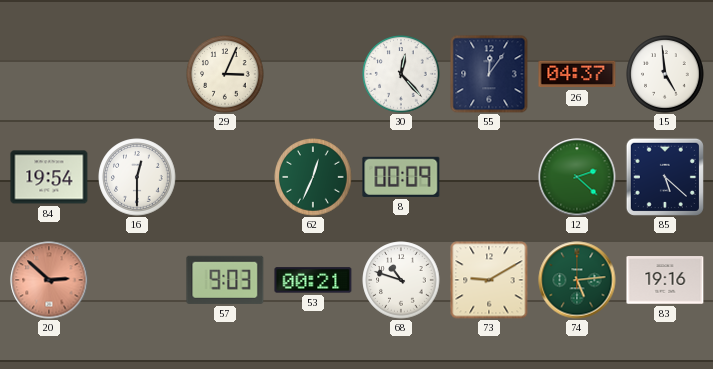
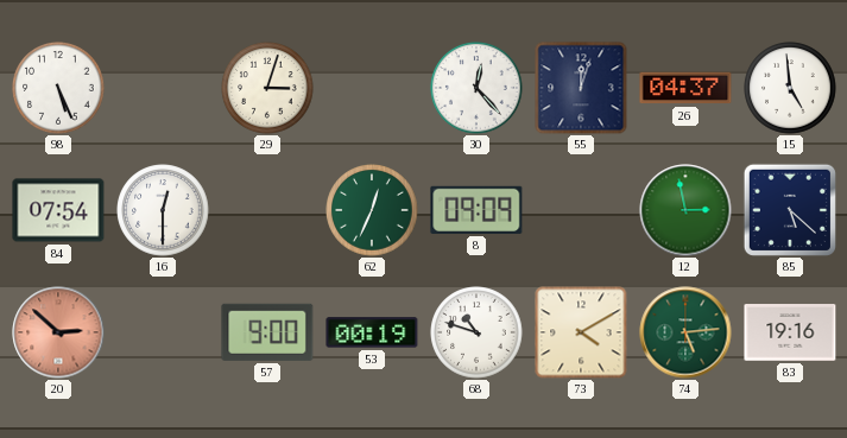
98: none -> 5:26 (58, 88)
29: 3:04 -> 3:03 (267, 88)
55: 12:06 -> 12:03 (581, 88)
84: 19:54 -> 07:54 (58, 210)
8: 00:09 -> 09:09 (476, 210)
12: 2:22 -> 2:58 (685, 210)
57: 9:03 -> 9:00 (267, 332)
53: 00:21 -> 00:19 (372, 332)
73: 9:10 -> 4:10 (581, 332)
